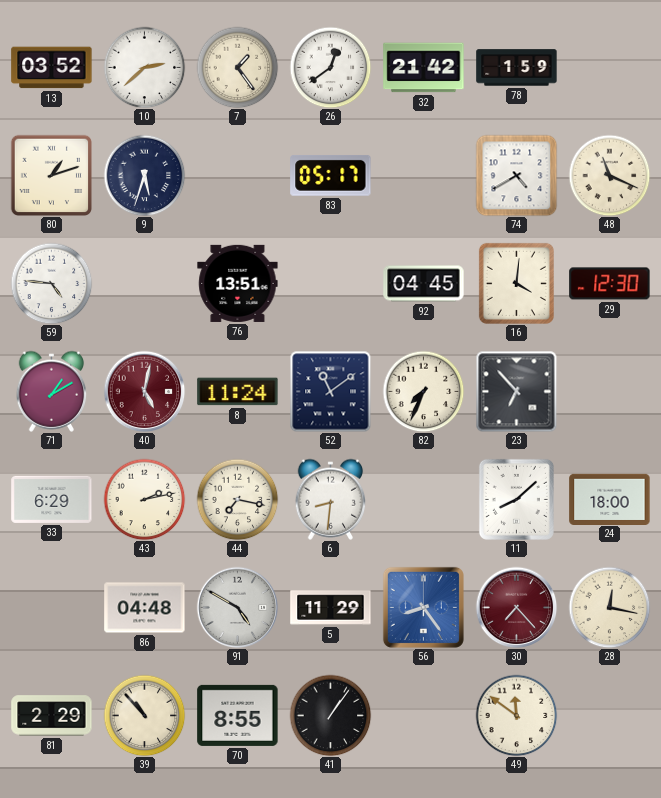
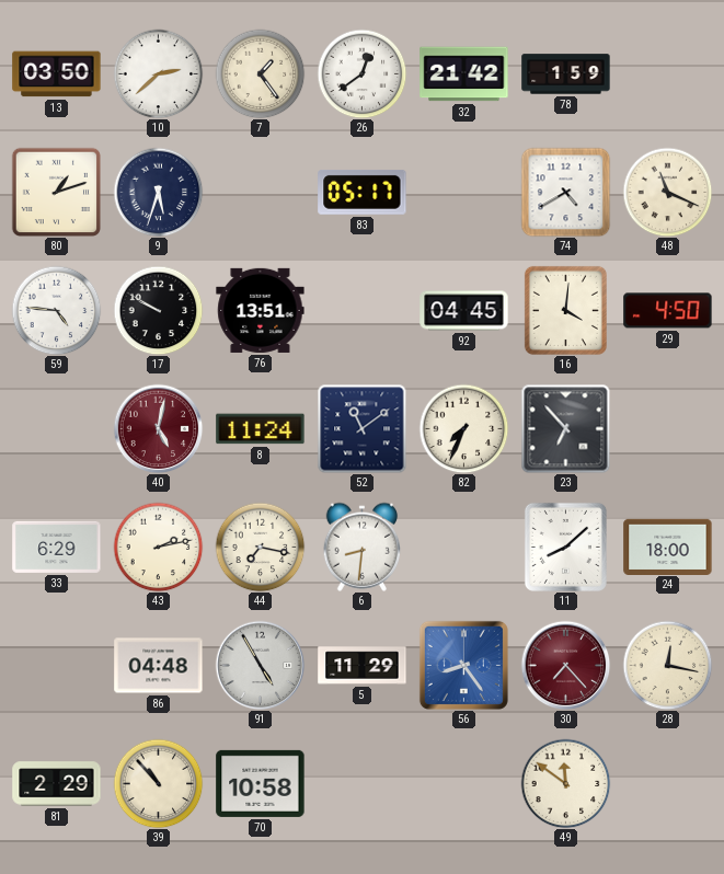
13: 03:52 -> 03:50 (57, 74)
17: none -> 9:50 (158, 310)
29: 12:30 -> 4:50 (668, 311)
71: 1:10 -> none (52, 391)
91: 4:50 -> 4:55 (260, 665)
70: 8:55 -> 10:58 (261, 783)
41: 1:06 -> none (330, 715)
